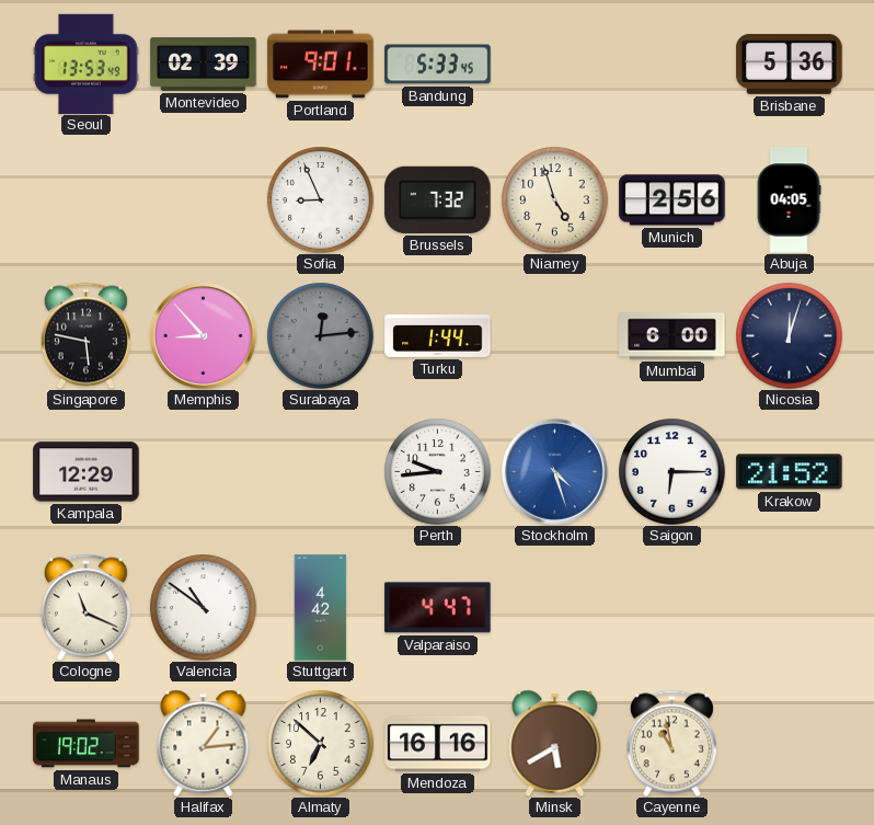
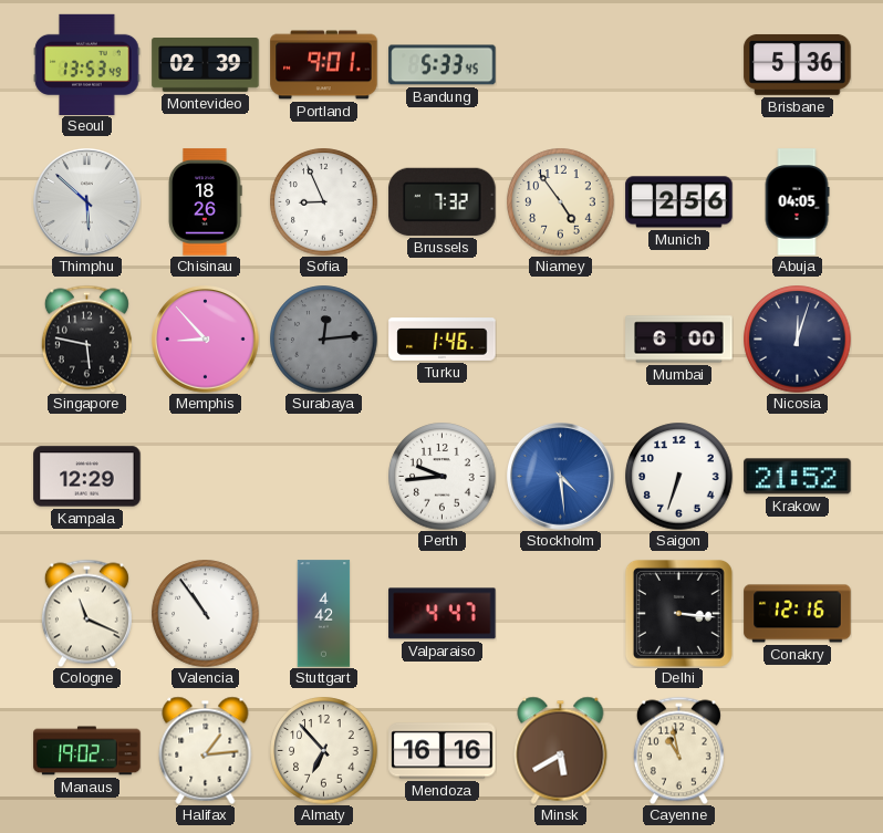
Thimphu: none -> 5:52 (87, 202)
Chisinau: none -> 18:26 (205, 202)
Niamey: 4:57 -> 4:54 (561, 202)
Turku: 1:44 -> 1:46 (443, 340)
Stockholm: 4:27 -> 4:29 (561, 477)
Saigon: 6:15 -> 6:33 (679, 477)
Valencia: 10:51 -> 10:54 (206, 614)
Delhi: none -> 3:16 (678, 613)
Conakry: none -> 12:16 (798, 614)
Almaty: 6:52 -> 6:53 (324, 751)
